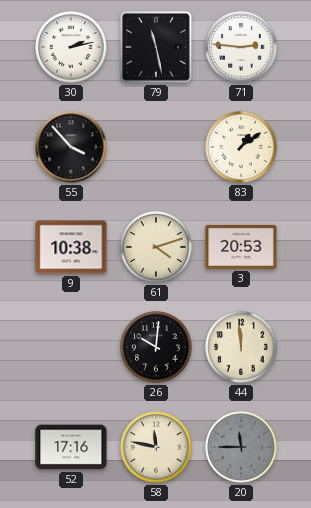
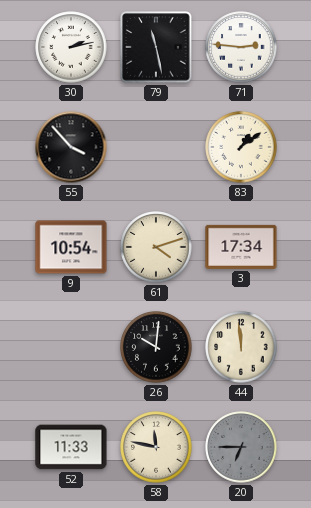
9: 10:38 -> 10:54 (71, 247)
3: 20:53 -> 17:34 (241, 247)
52: 17:16 -> 11:33 (71, 447)
20: 11:45 -> 6:45 (241, 447)
